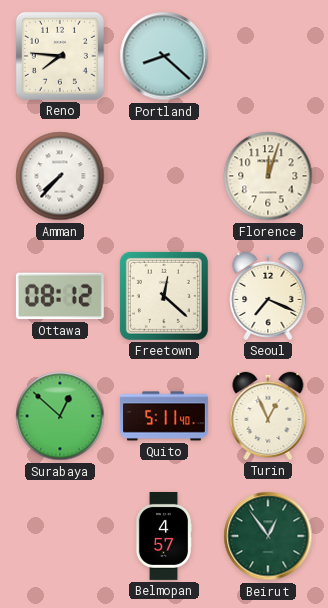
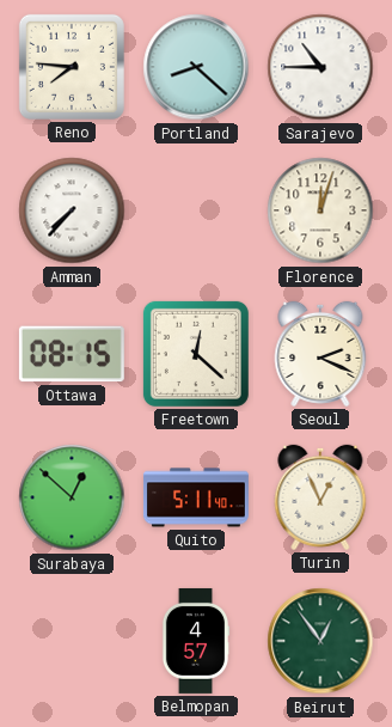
Sarajevo: none -> 10:45 (320, 67)
Ottawa: 08:12 -> 08:15 (72, 354)
Seoul: 7:19 -> 2:19 (320, 354)
